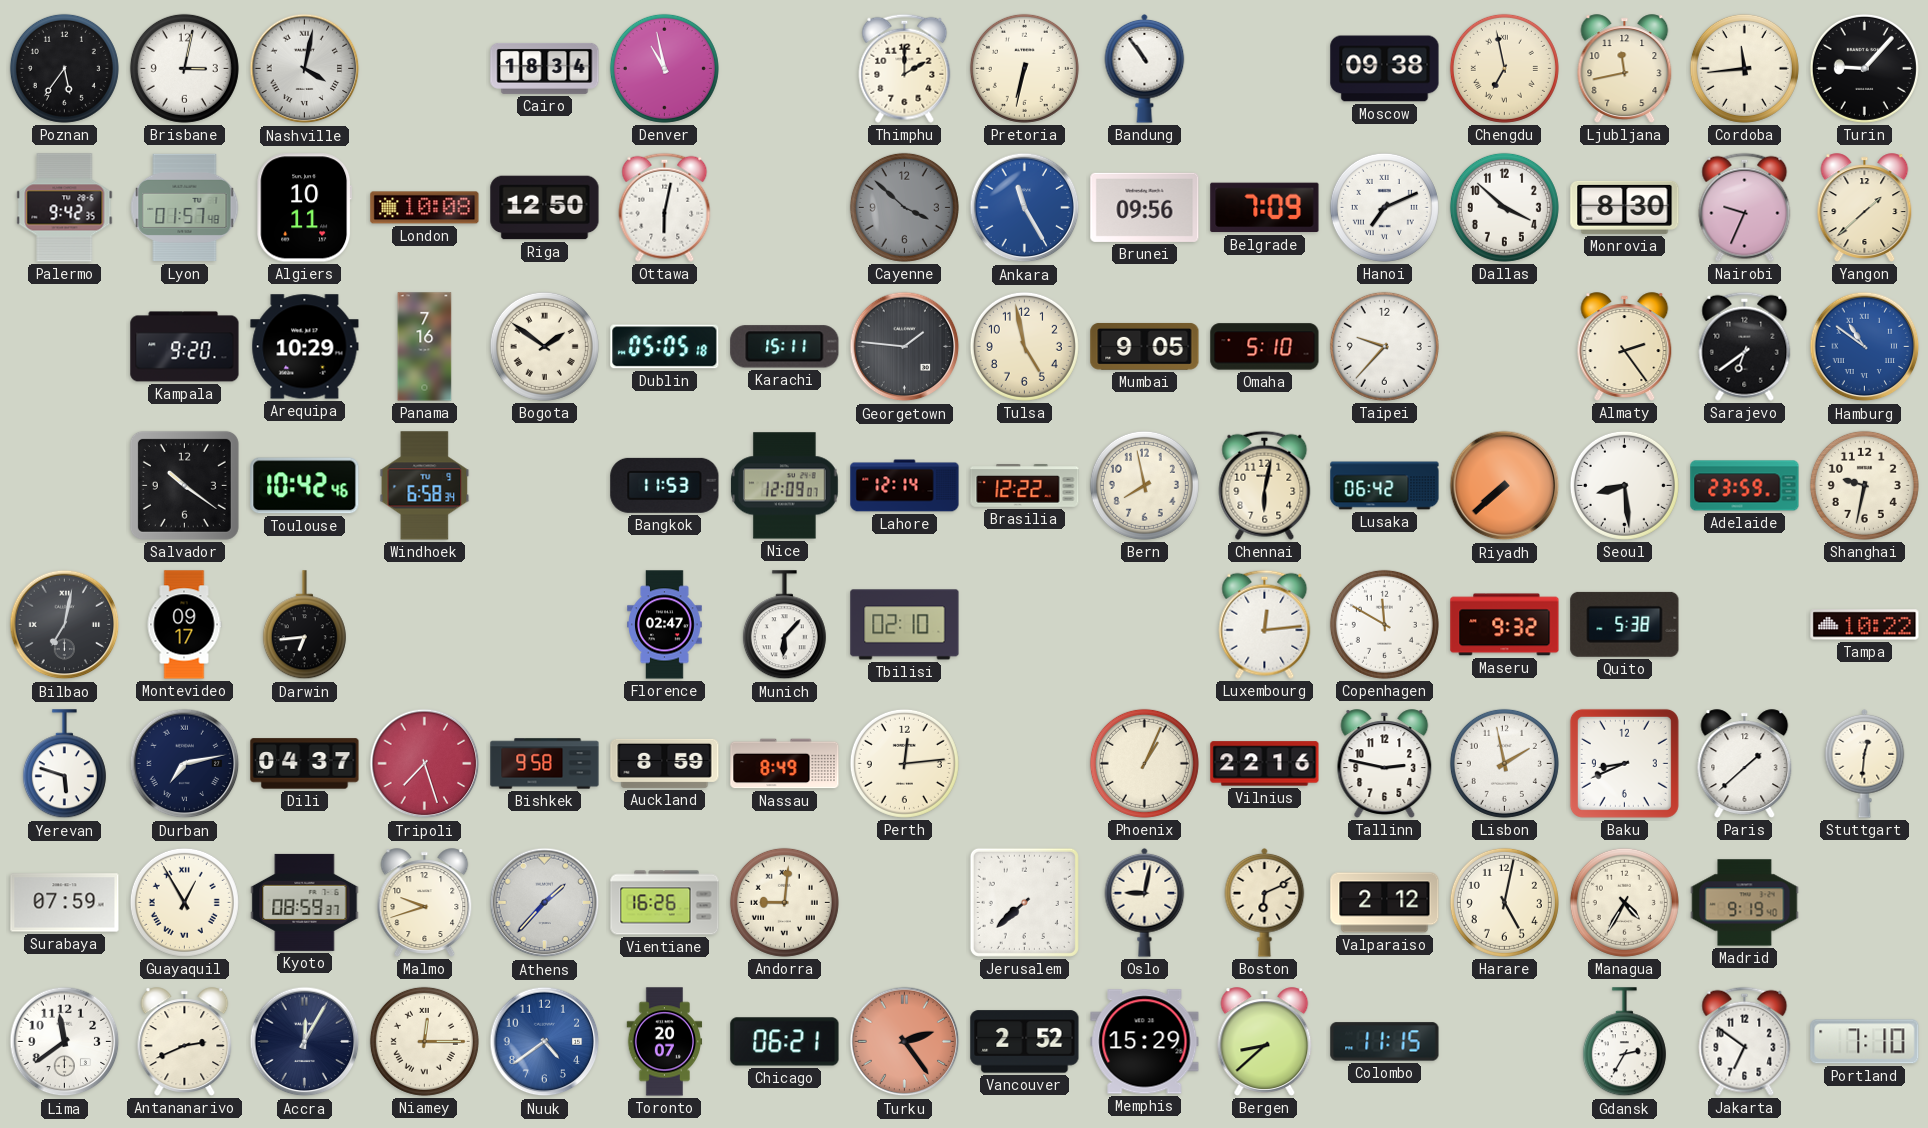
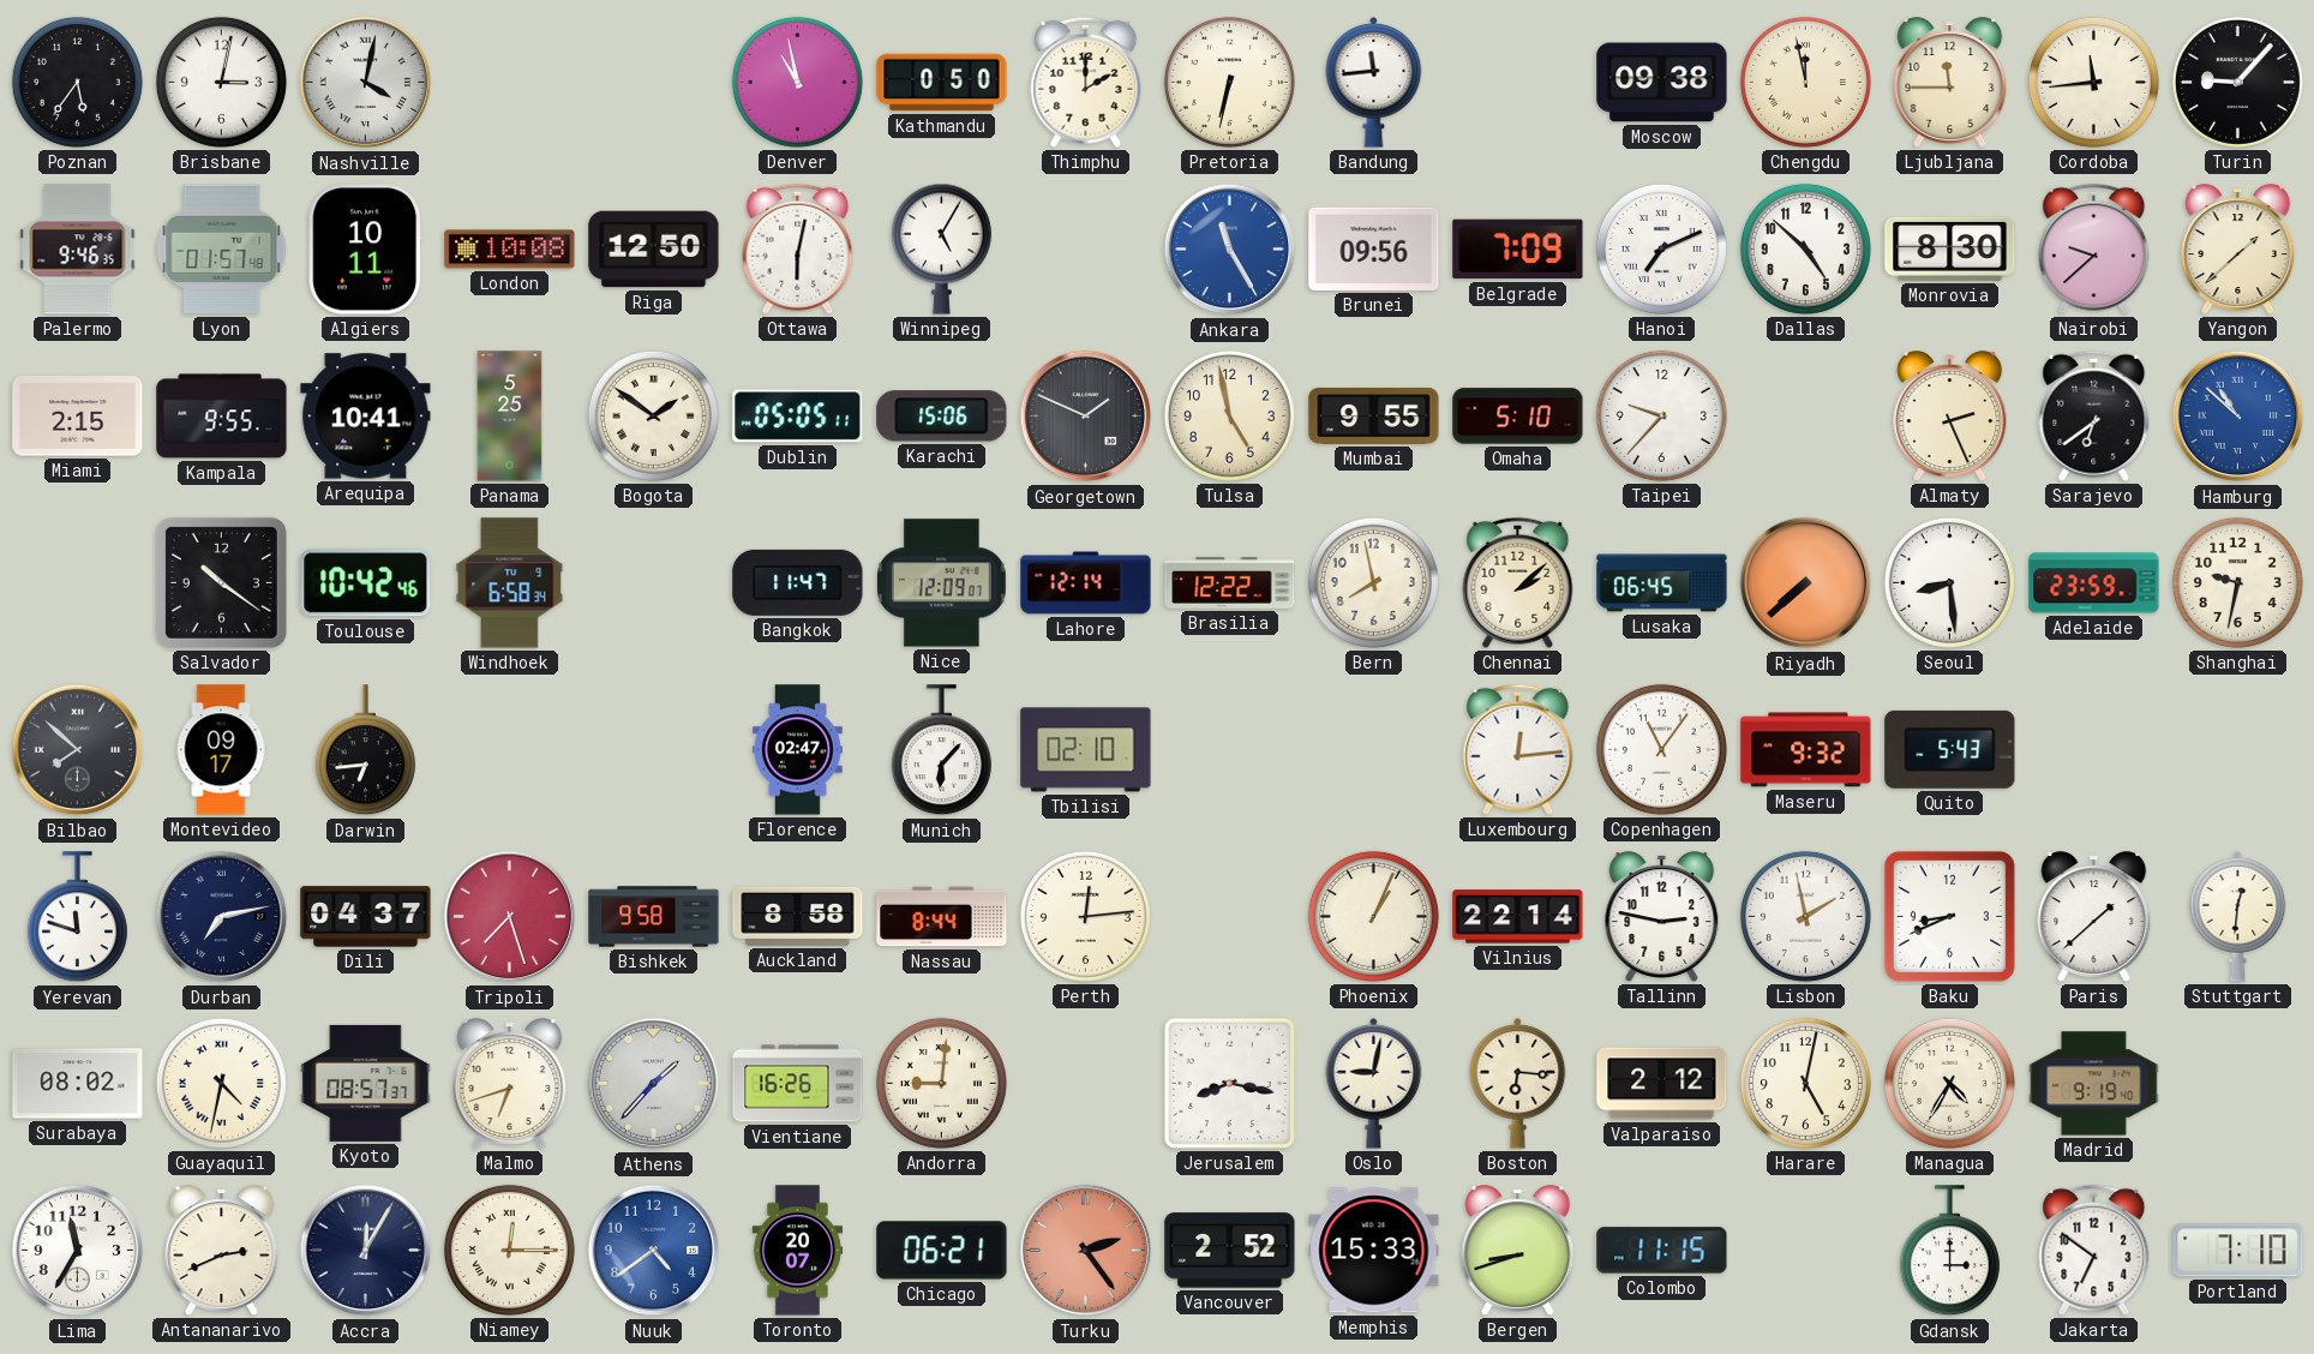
Cairo: 18:34 -> none (545, 68)
Kathmandu: none -> 0:50 (942, 83)
Bandung: 10:54 -> 11:44 (1374, 82)
Chengdu: 6:58 -> 11:58 (1805, 82)
Ljubljana: 11:43 -> 11:45 (1950, 83)
Palermo: 9:42 -> 9:46 (78, 250)
Winnipeg: none -> 5:05 (941, 248)
Cayenne: 3:52 -> none (904, 207)
Dallas: 3:52 -> 4:52 (1805, 248)
Nairobi: 9:34 -> 9:38 (2094, 248)
Miami: none -> 2:15 (78, 417)
Kampala: 9:20 -> 9:55 (222, 417)
Arequipa: 10:29 -> 10:41 (366, 417)
Panama: 7:16 -> 5:25 (510, 417)
Dublin: 05:05:18 -> 05:05:11 (798, 417)
Karachi: 15:11 -> 15:06 (942, 417)
Georgetown: 1:46 -> 1:49 (1086, 417)
Mumbai: 9:05 -> 9:55 (1374, 417)
Almaty: 2:24 -> 2:26 (1950, 417)
Hamburg: 10:51 -> 10:52 (2238, 417)
Bangkok: 11:53 -> 11:47 (798, 582)
Chennai: 6:02 -> 2:08 (1518, 582)
Lusaka: 06:42 -> 06:45 (1662, 583)
Bilbao: 7:02 -> 7:52 (78, 750)
Copenhagen: 11:50 -> 11:06 (1661, 749)
Quito: 5:38 -> 5:43 (1950, 749)
Tampa: 10:22 -> none (1865, 625)
Yerevan: 5:48 -> 11:48 (77, 917)
Auckland: 8:59 -> 8:58 (798, 916)
Nassau: 8:49 -> 8:44 (942, 917)
Vilnius: 22:16 -> 22:14 (1518, 917)
Surabaya: 07:59 -> 08:02 (78, 1084)
Guayaquil: 12:55 -> 4:32 (221, 1083)
Kyoto: 08:59 -> 08:57 (366, 1083)
Malmo: 9:42 -> 6:42 (510, 1084)
Jerusalem: 7:38 -> 8:17 (1229, 1083)
Boston: 6:11 -> 6:16 (1518, 1083)
Lima: 11:39 -> 11:35 (78, 1251)
Memphis: 15:29 -> 15:33 (1374, 1251)
Bergen: 8:38 -> 8:42 (1518, 1251)
Gdansk: 2:35 -> 3:00 (1949, 1251)
